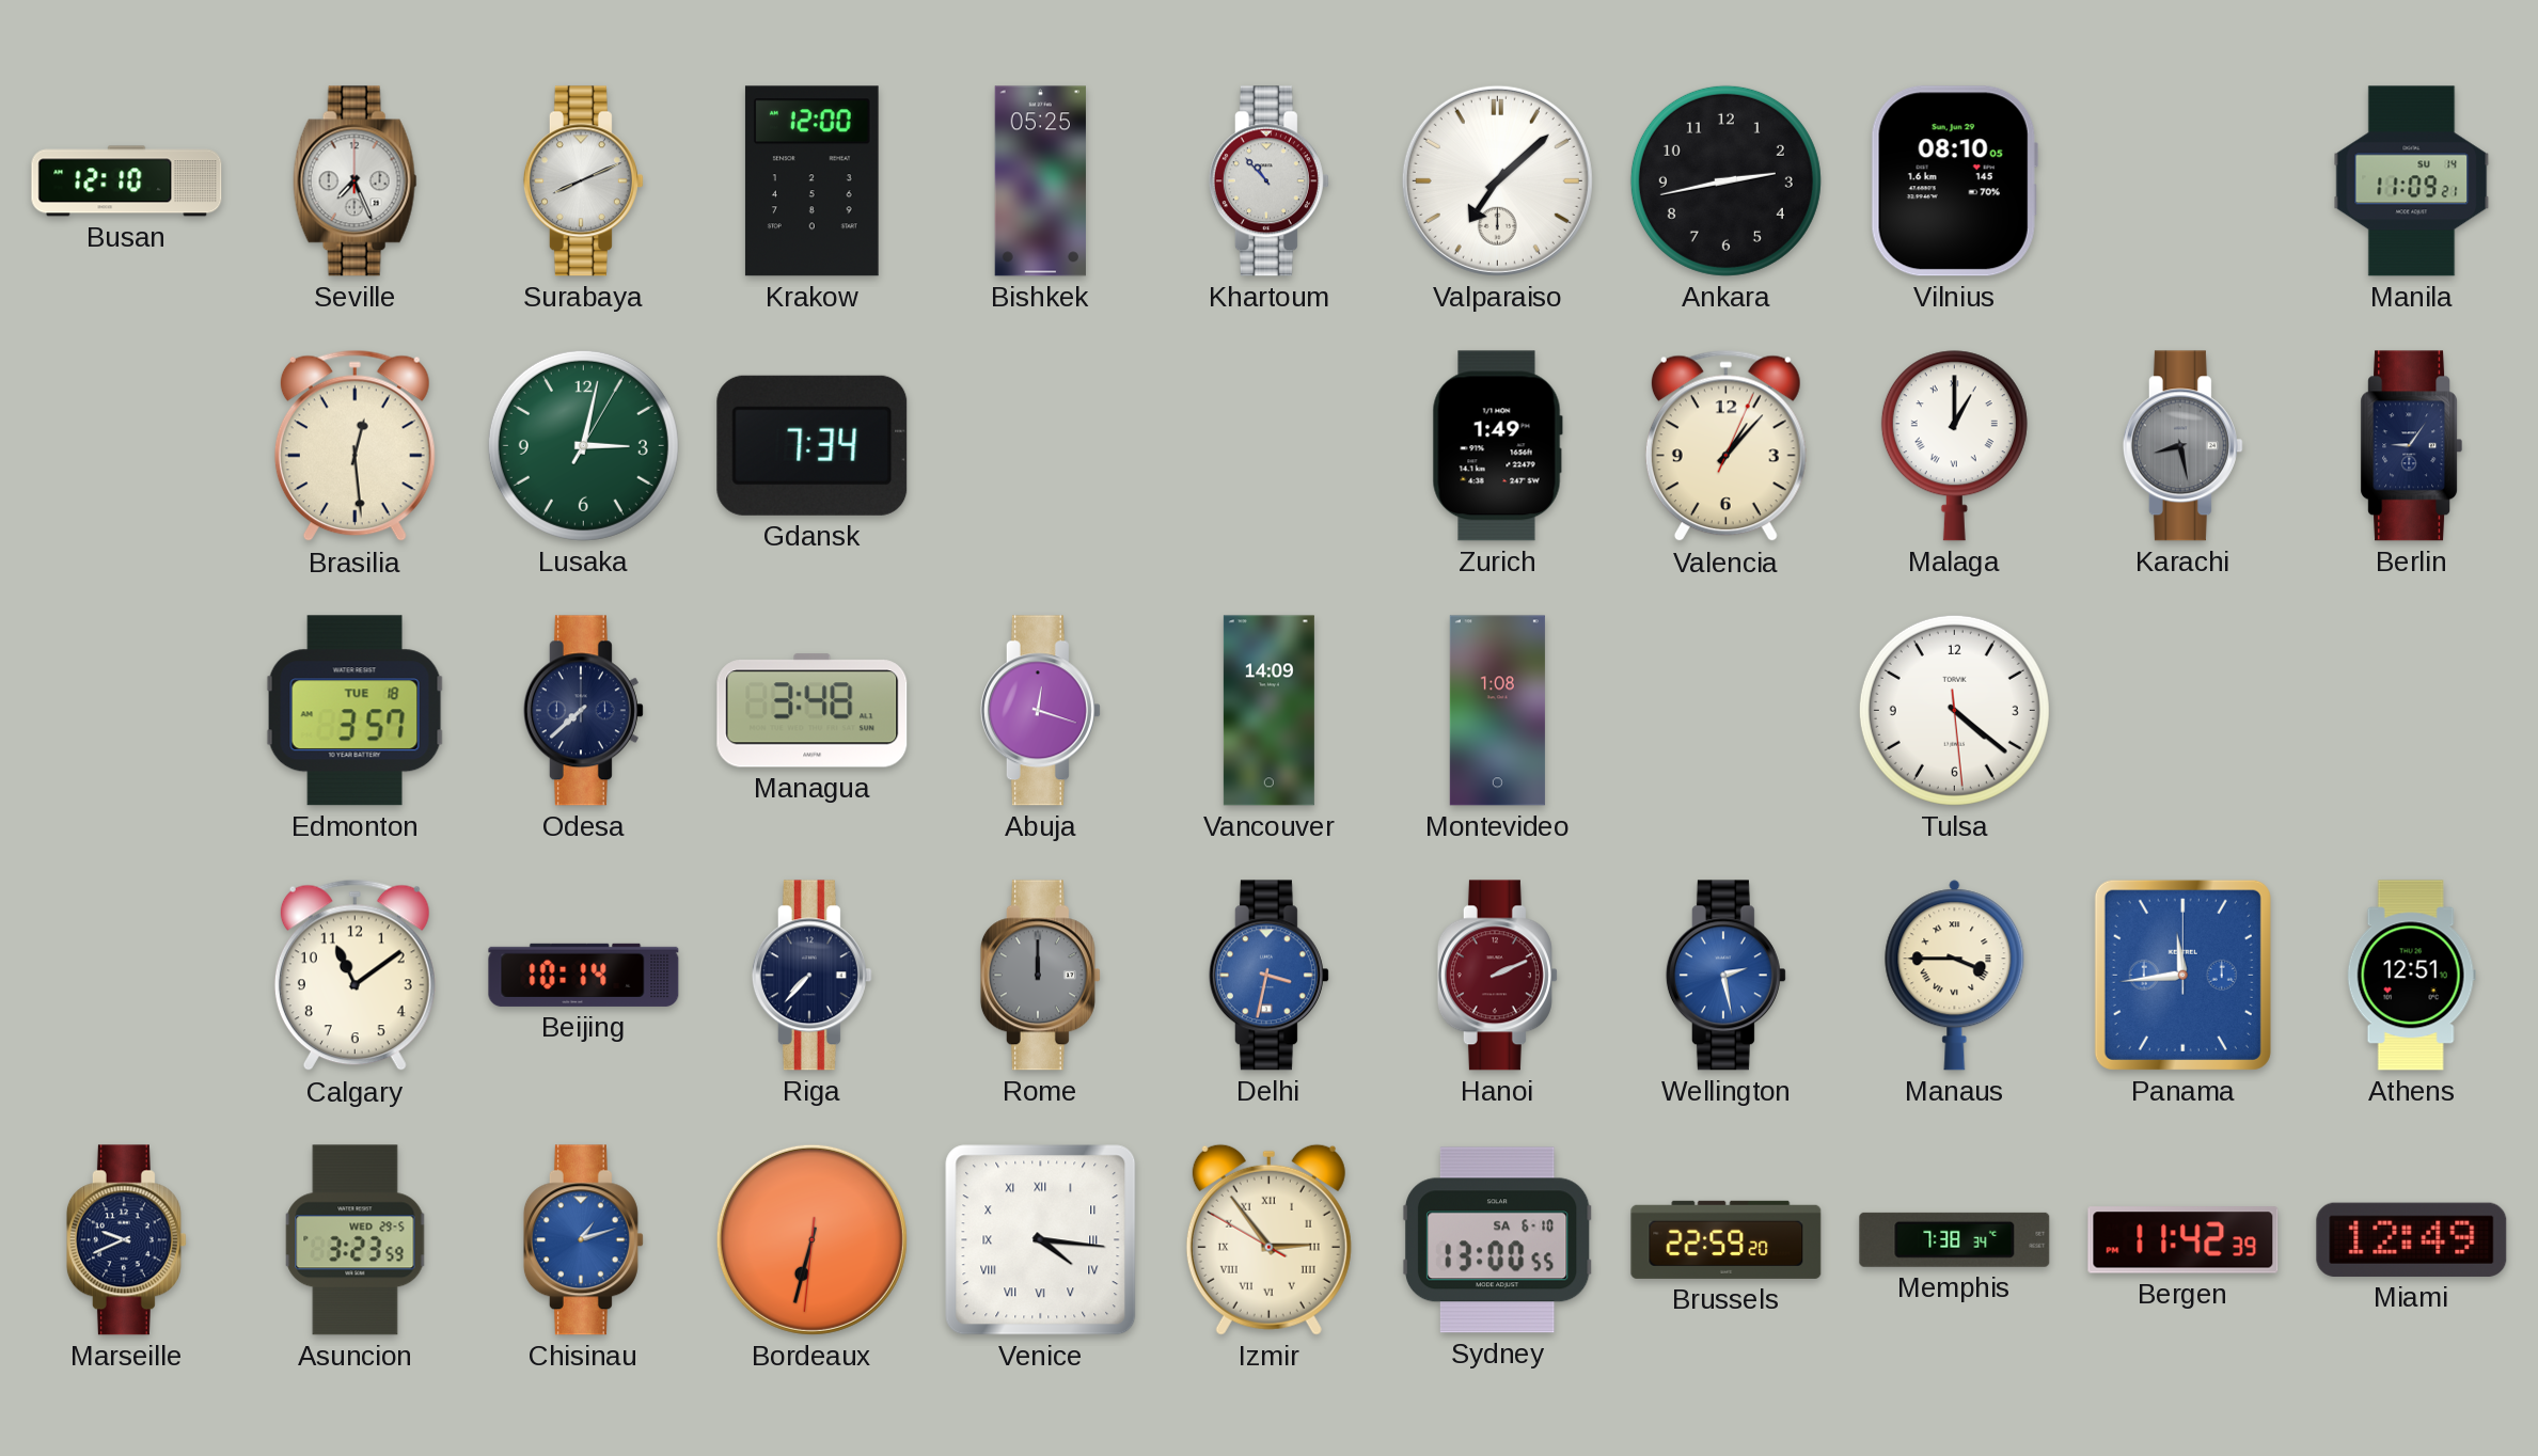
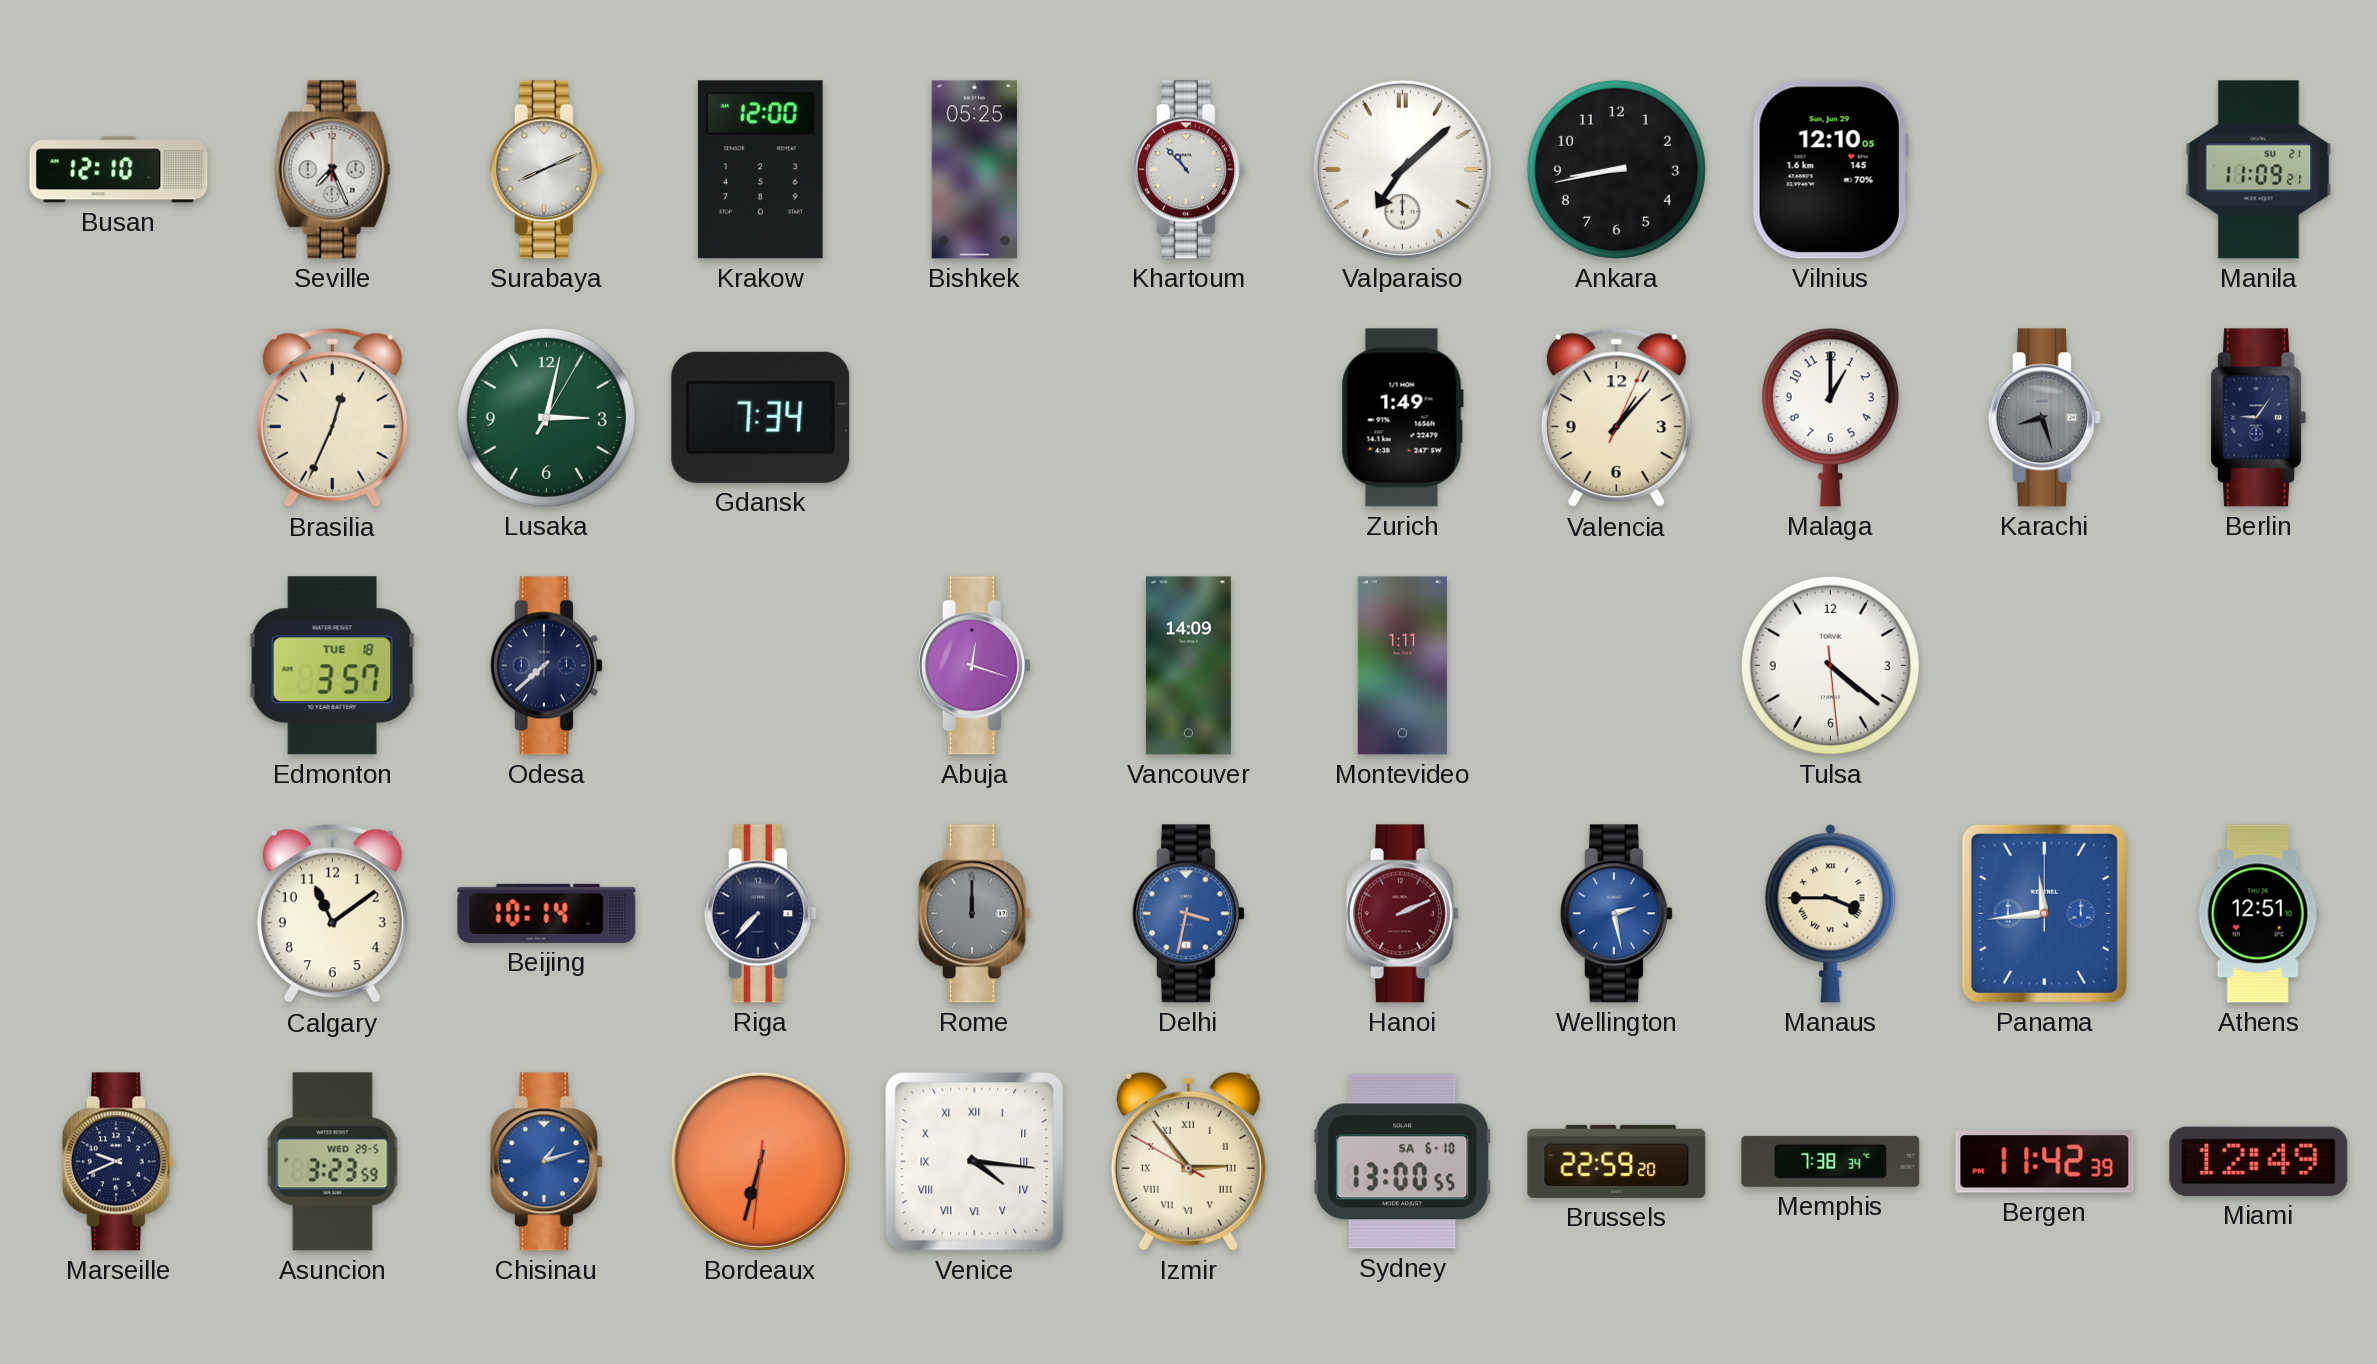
Ankara: 2:43 -> 8:43 (1616, 169)
Vilnius: 08:10 -> 12:10 (1830, 170)
Manila date: SU 14 -> SU 21 (2259, 170)
Brasilia: 12:29 -> 12:34 (332, 418)
Malaga numerals: Roman -> Arabic (1830, 418)
Karachi: 8:28 -> 8:27 (2044, 418)
Managua: 3:48 -> none (813, 711)
Montevideo: 1:08 -> 1:11 (1402, 666)
